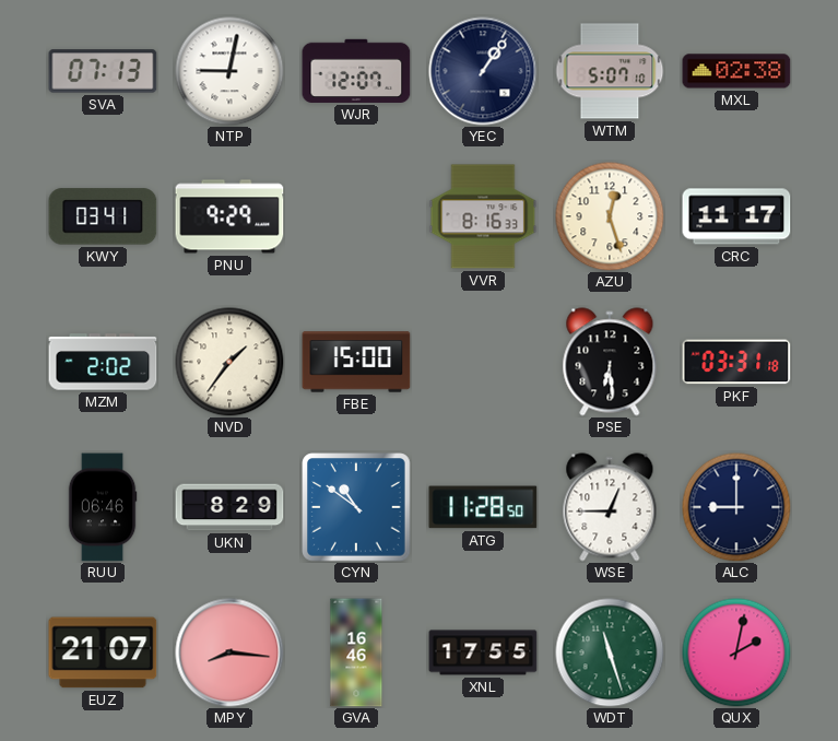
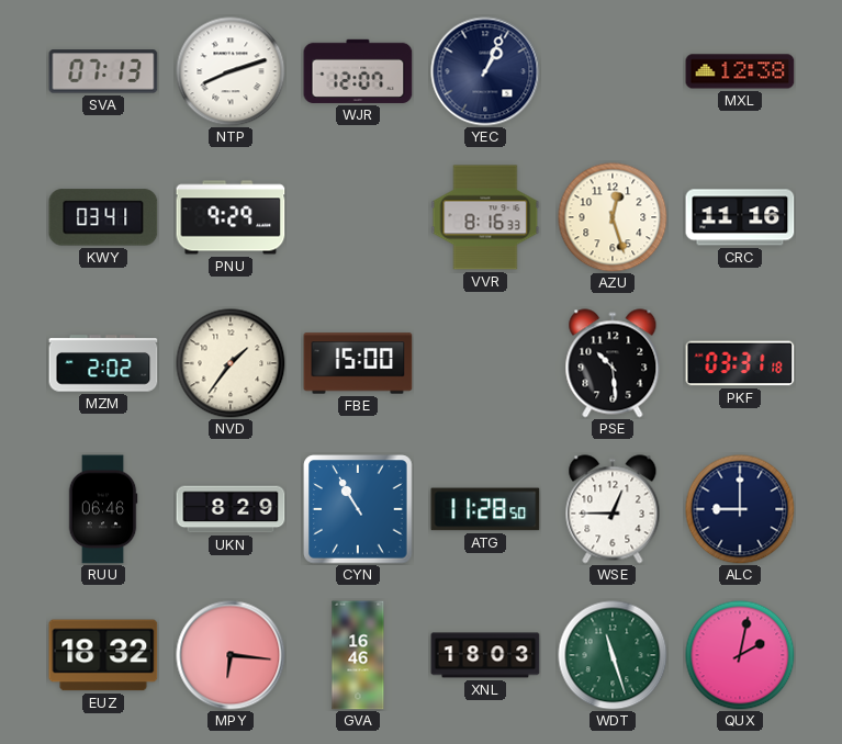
NTP: 9:02 -> 8:12 (231, 71)
YEC: 1:06 -> 1:04 (485, 71)
WTM: 5:07 -> none (610, 71)
MXL: 02:38 -> 12:38 (740, 71)
CRC: 11:17 -> 11:16 (740, 217)
PSE: 6:29 -> 10:29 (613, 363)
CYN: 10:51 -> 10:55 (358, 509)
EUZ: 21:07 -> 18:32 (103, 655)
MPY: 8:16 -> 6:16 (231, 655)
XNL: 17:55 -> 18:03 (485, 655)
